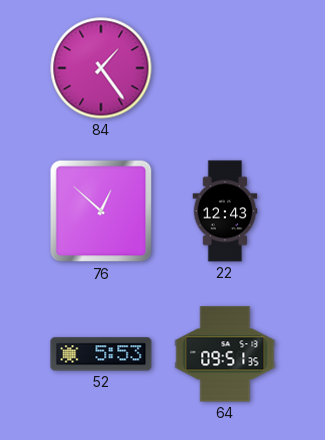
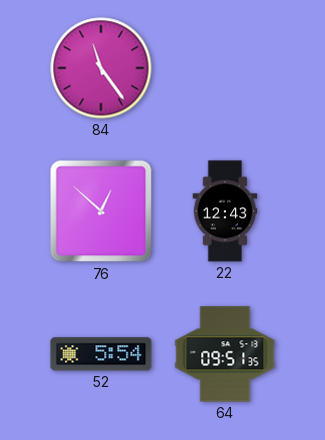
84: 1:24 -> 11:24 (101, 68)
52: 5:53 -> 5:54 (101, 354)
